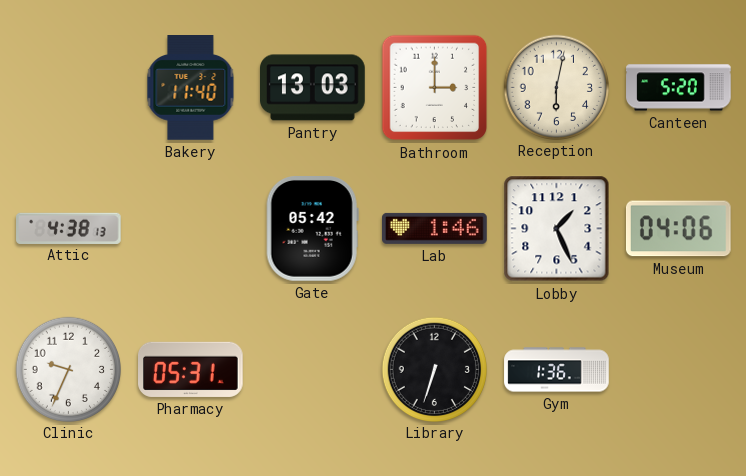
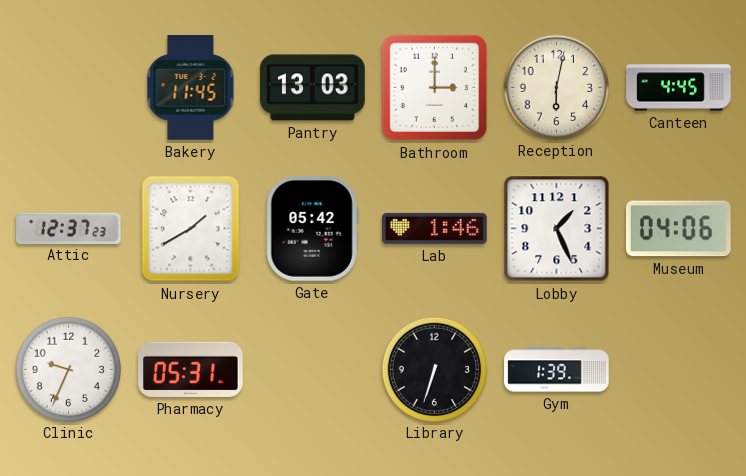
Bakery: 11:40 -> 11:45 (191, 88)
Canteen: 5:20 -> 4:45 (679, 88)
Attic: 4:38 -> 12:37 (69, 228)
Nursery: none -> 1:40 (191, 229)
Gym: 1:36 -> 1:39 (557, 370)
